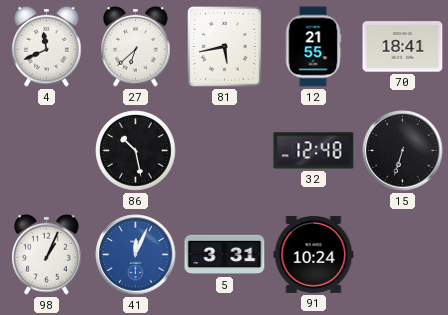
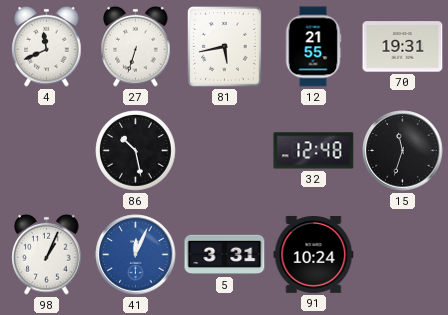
27: 6:38 -> 6:33 (136, 46)
70: 18:41 -> 19:31 (403, 47)
15: 6:33 -> 11:33 (403, 151)
